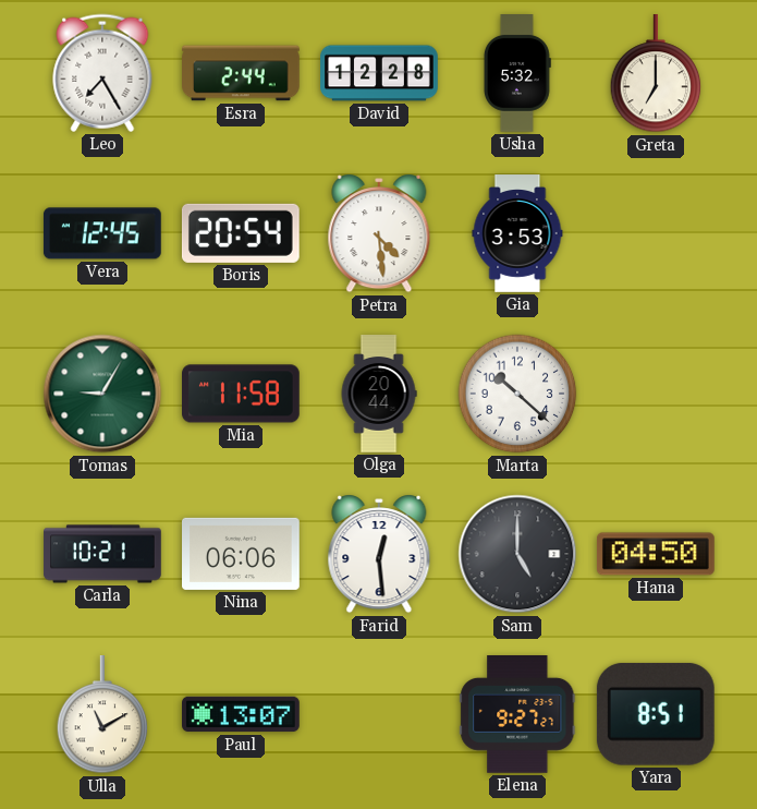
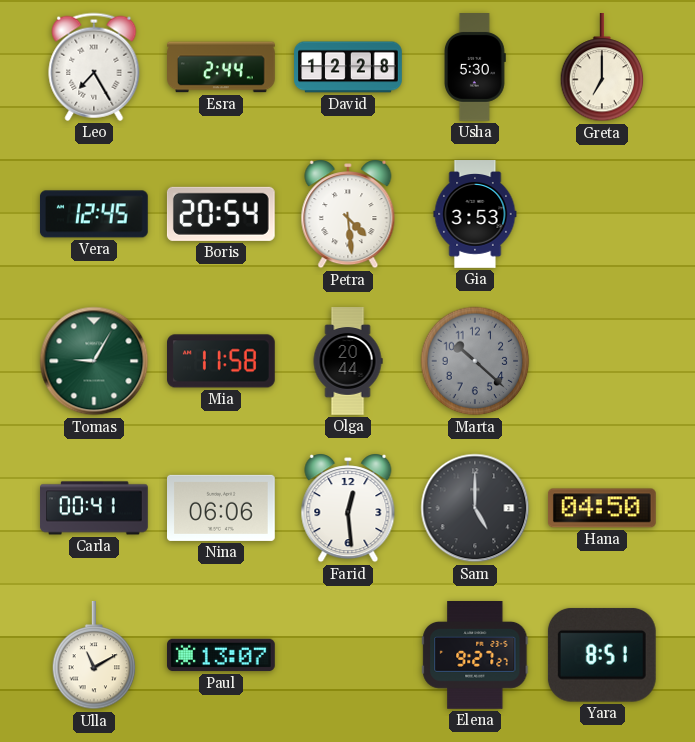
Usha: 5:32 -> 5:30 (475, 68)
Marta dial: white -> grey (475, 361)
Carla: 10:21 -> 00:41 (94, 508)
